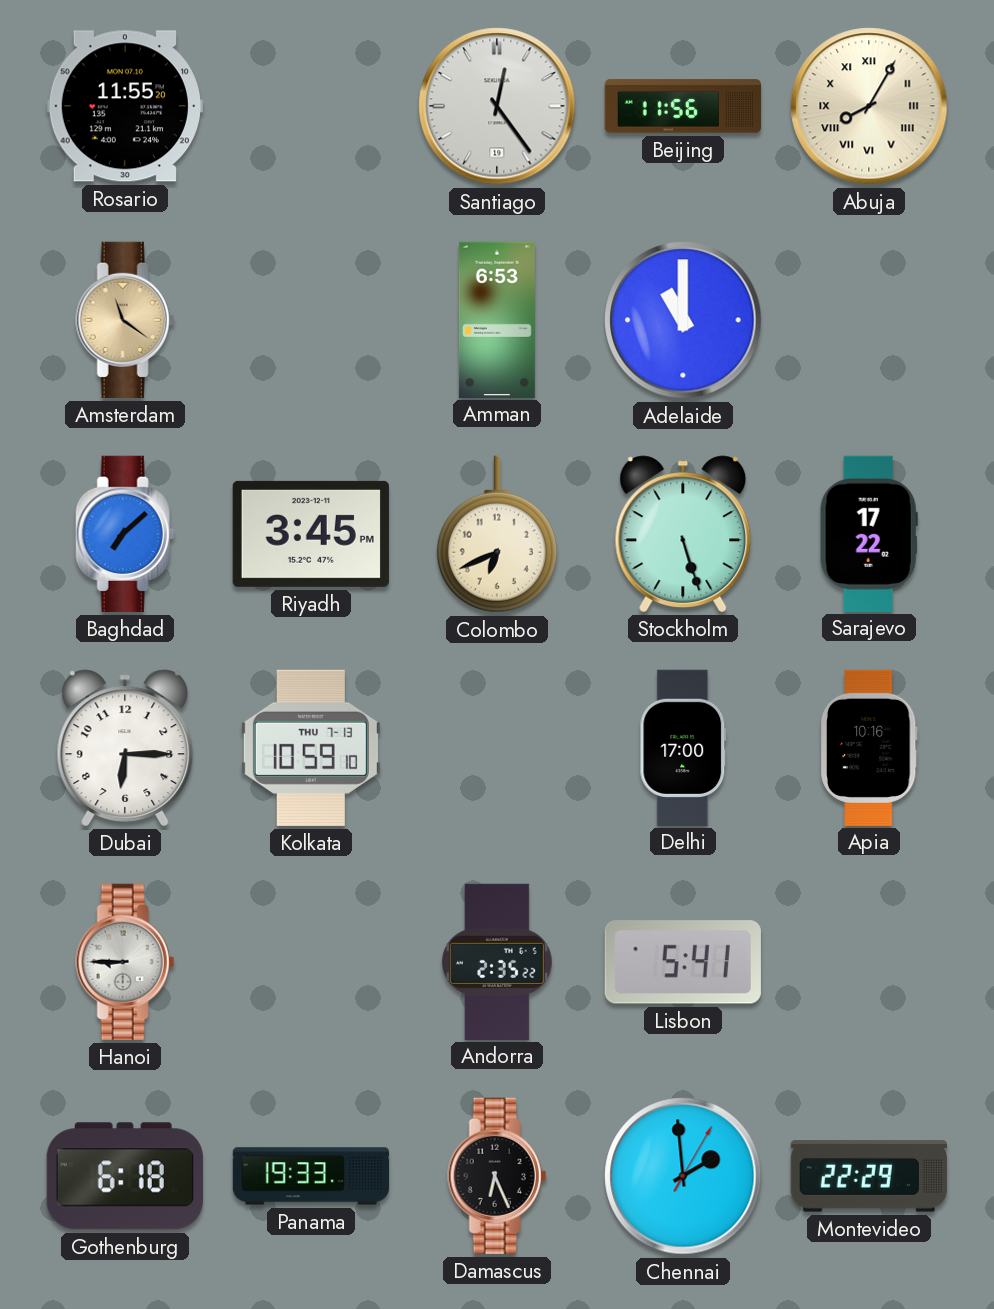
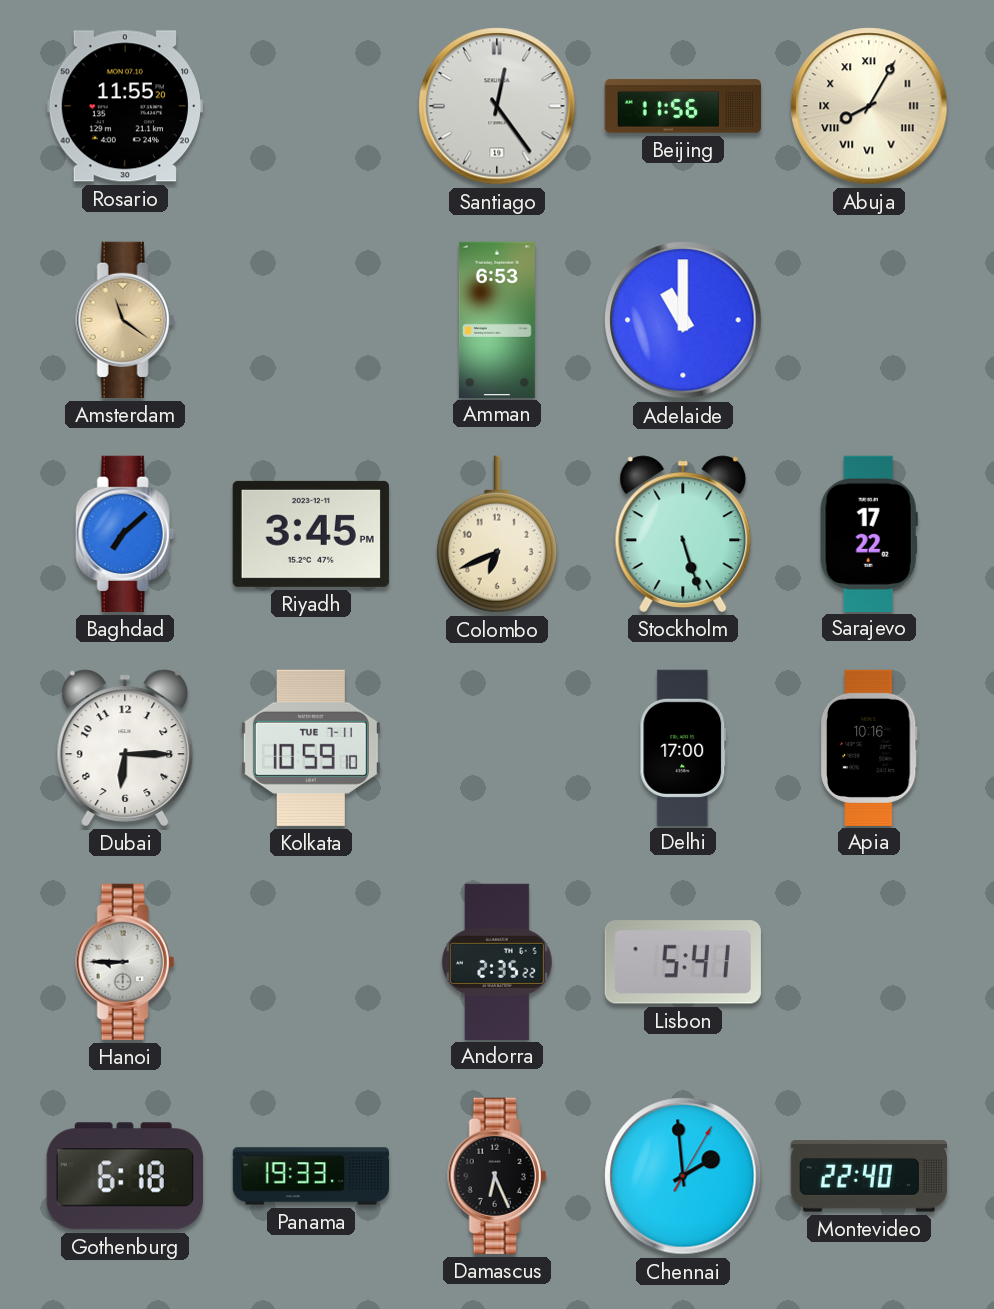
Kolkata date: THU 7-13 -> TUE 7-11 (311, 748)
Montevideo: 22:29 -> 22:40 (869, 1176)
